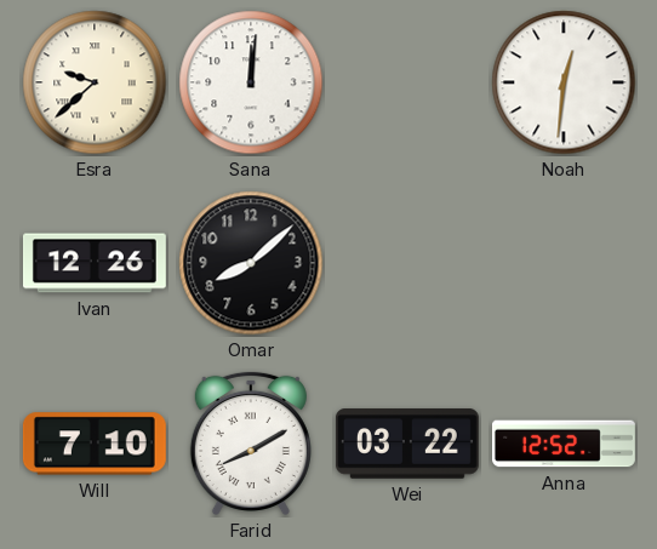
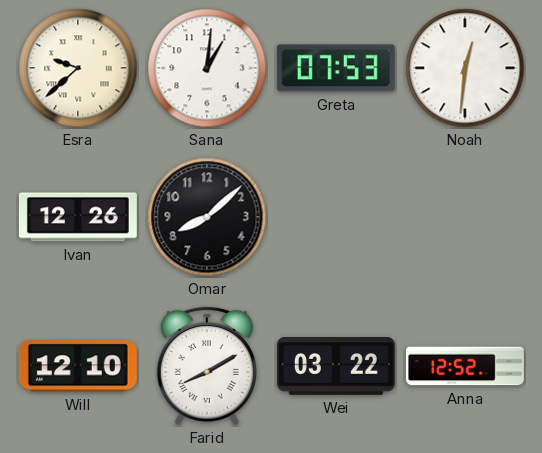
Sana: 12:01 -> 1:01 (207, 68)
Greta: none -> 07:53 (336, 68)
Will: 7:10 -> 12:10 (78, 366)
